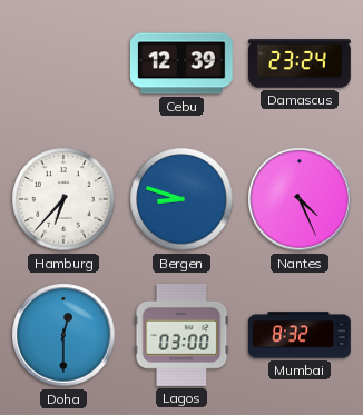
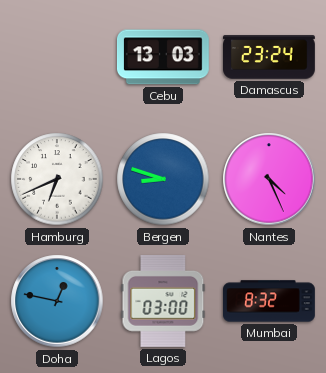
Cebu: 12:39 -> 13:03 (163, 57)
Hamburg: 6:37 -> 6:41 (57, 179)
Doha: 12:30 -> 12:47 (57, 301)
